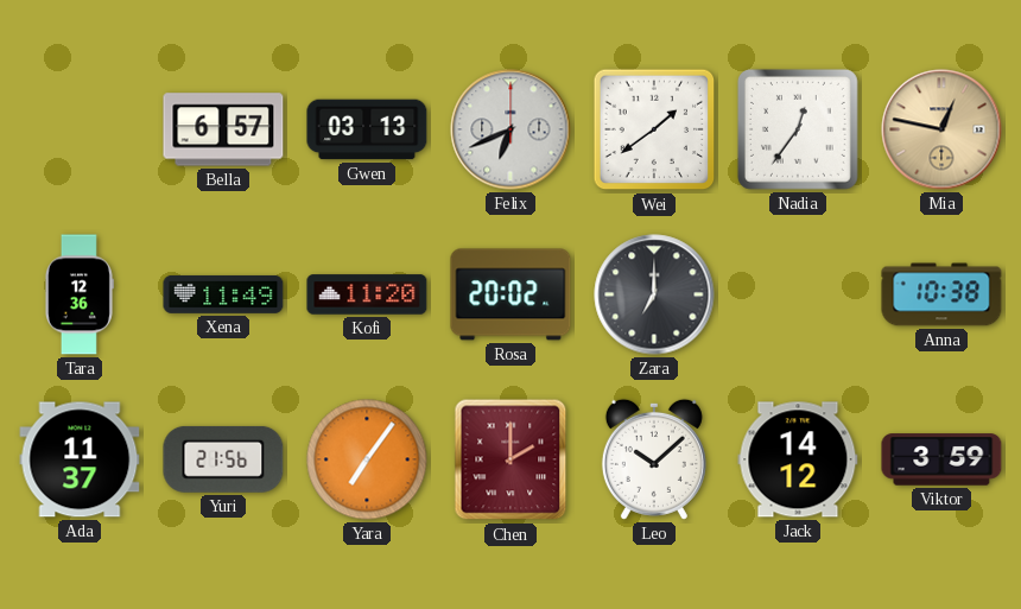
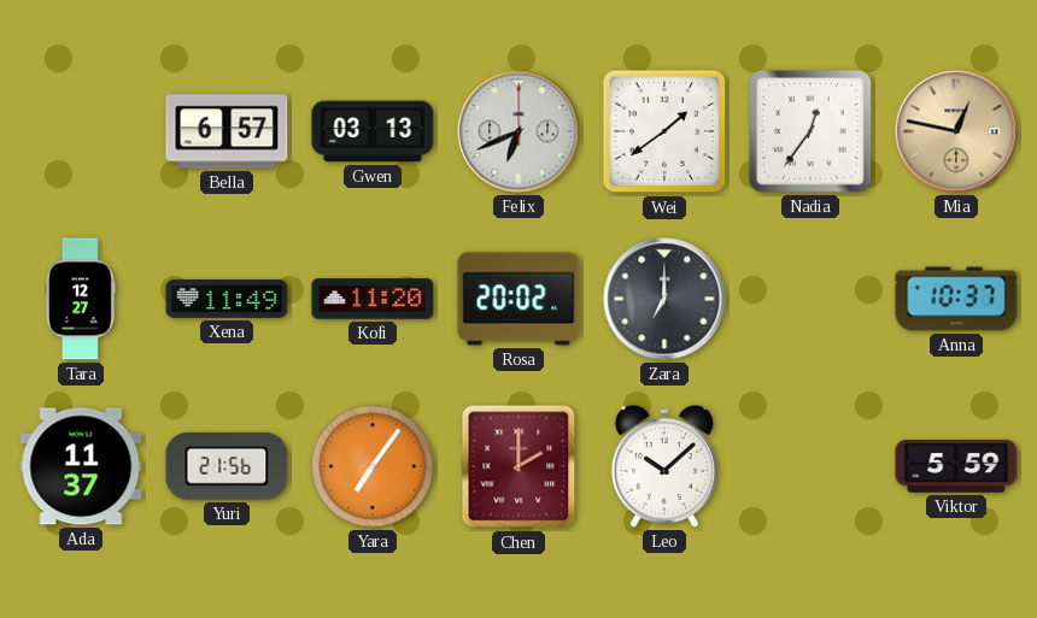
Tara: 12:36 -> 12:27 (80, 299)
Anna: 10:38 -> 10:37 (956, 299)
Jack: 14:12 -> none (798, 459)
Viktor: 3:59 -> 5:59 (956, 466)
